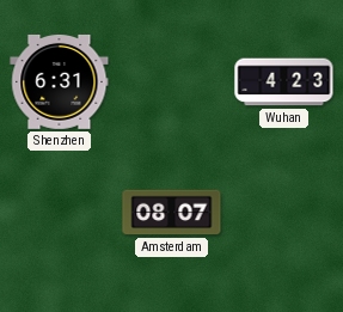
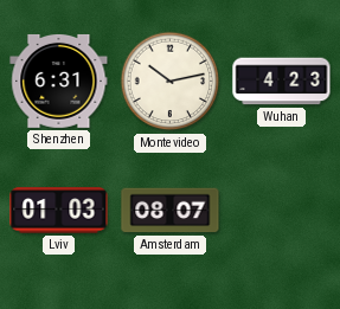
Montevideo: none -> 10:13 (171, 82)
Lviv: none -> 01:03 (59, 211)
